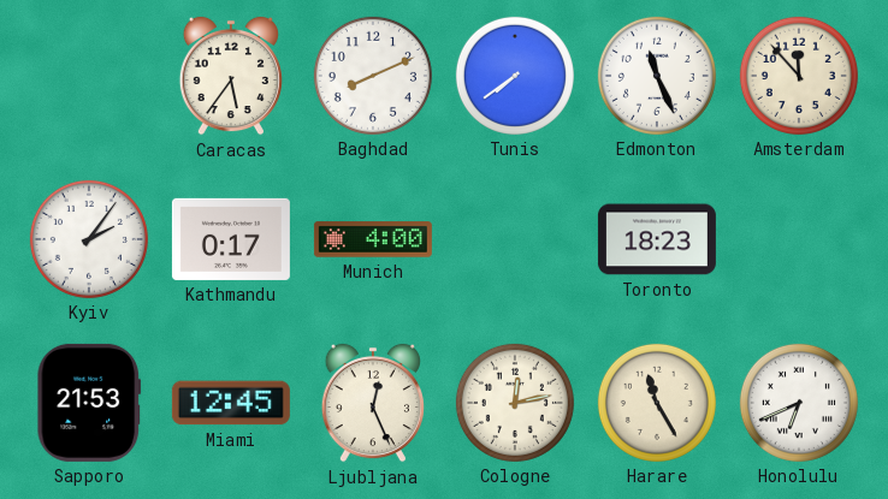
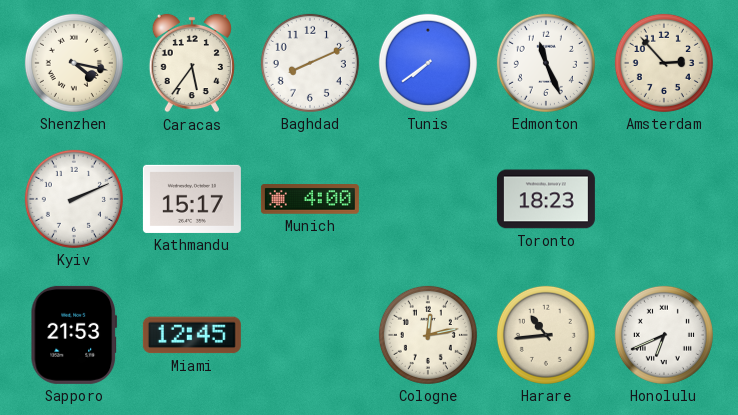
Shenzhen: none -> 4:17 (74, 63)
Amsterdam: 11:53 -> 2:53 (664, 63)
Kyiv: 2:06 -> 2:11 (74, 199)
Kathmandu: 0:17 -> 15:17 (192, 199)
Ljubljana: 12:26 -> none (373, 403)
Harare: 11:25 -> 10:44 (546, 335)
